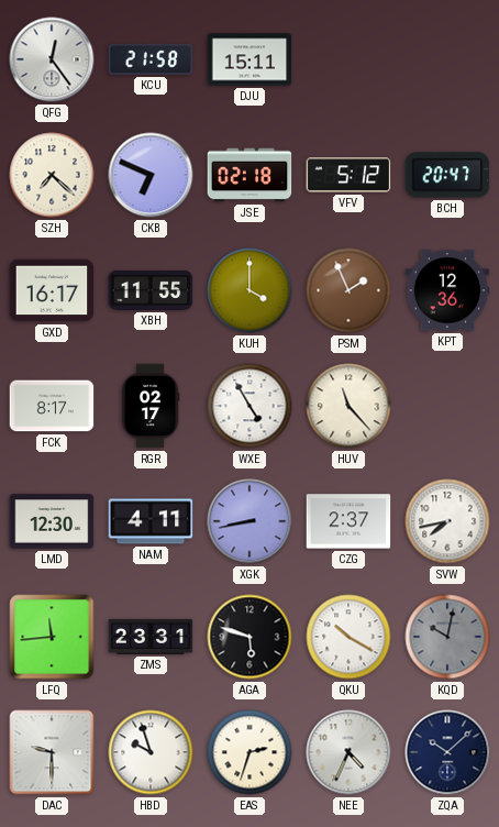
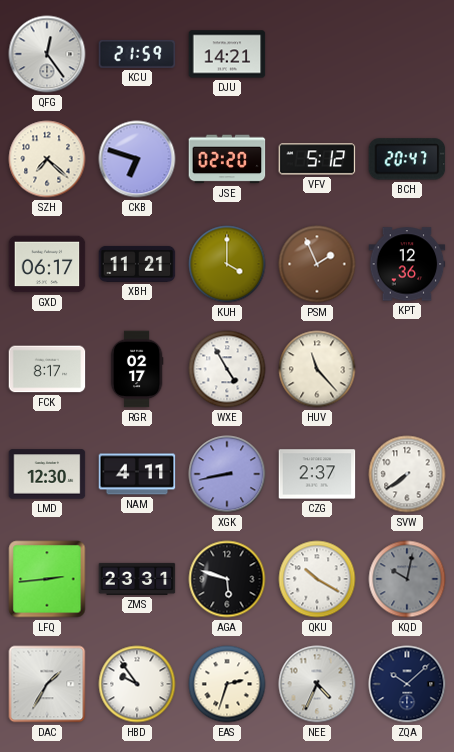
KCU: 21:58 -> 21:59 (137, 54)
DJU: 15:11 -> 14:21 (227, 54)
CKB: 6:49 -> 6:48 (137, 159)
JSE: 02:18 -> 02:20 (227, 159)
GXD: 16:17 -> 06:17 (47, 264)
XBH: 11:55 -> 11:21 (137, 264)
SVW: 7:43 -> 7:39 (407, 474)
LFQ: 11:44 -> 2:44 (47, 579)
DAC: 9:30 -> 1:35 (47, 684)
HBD: 9:57 -> 9:54 (137, 684)
